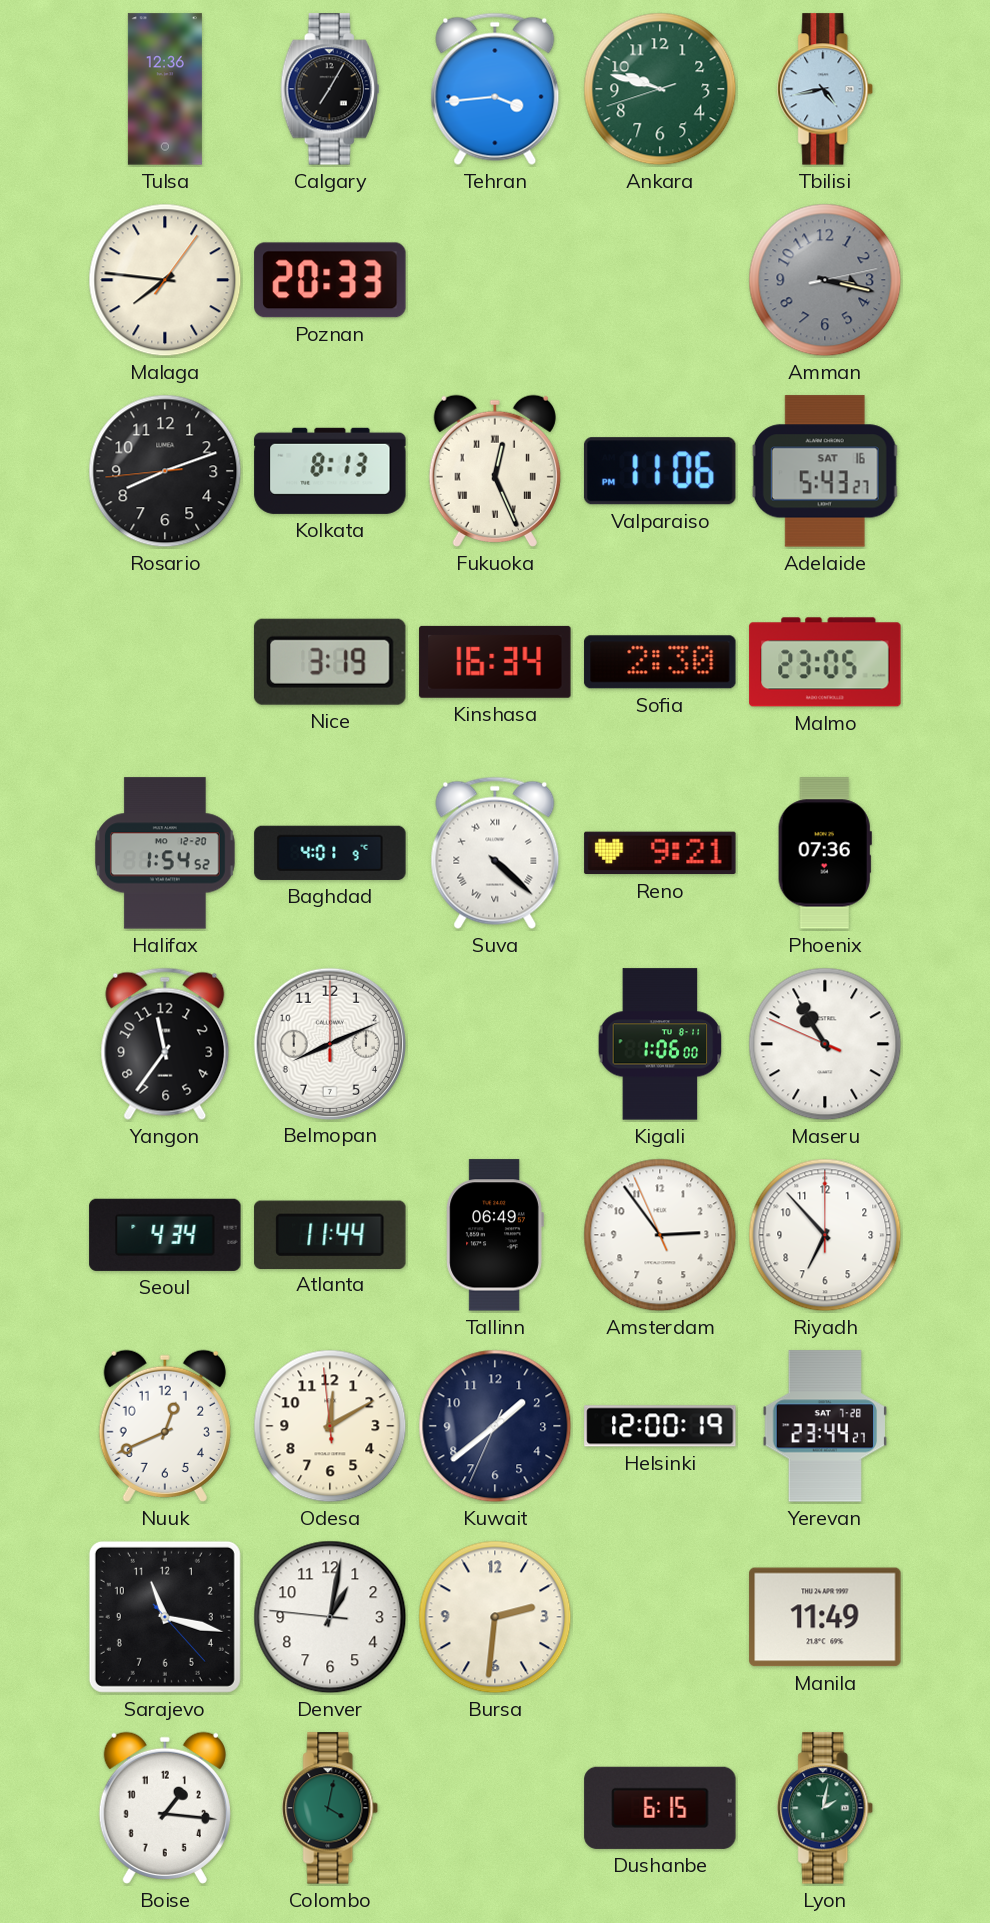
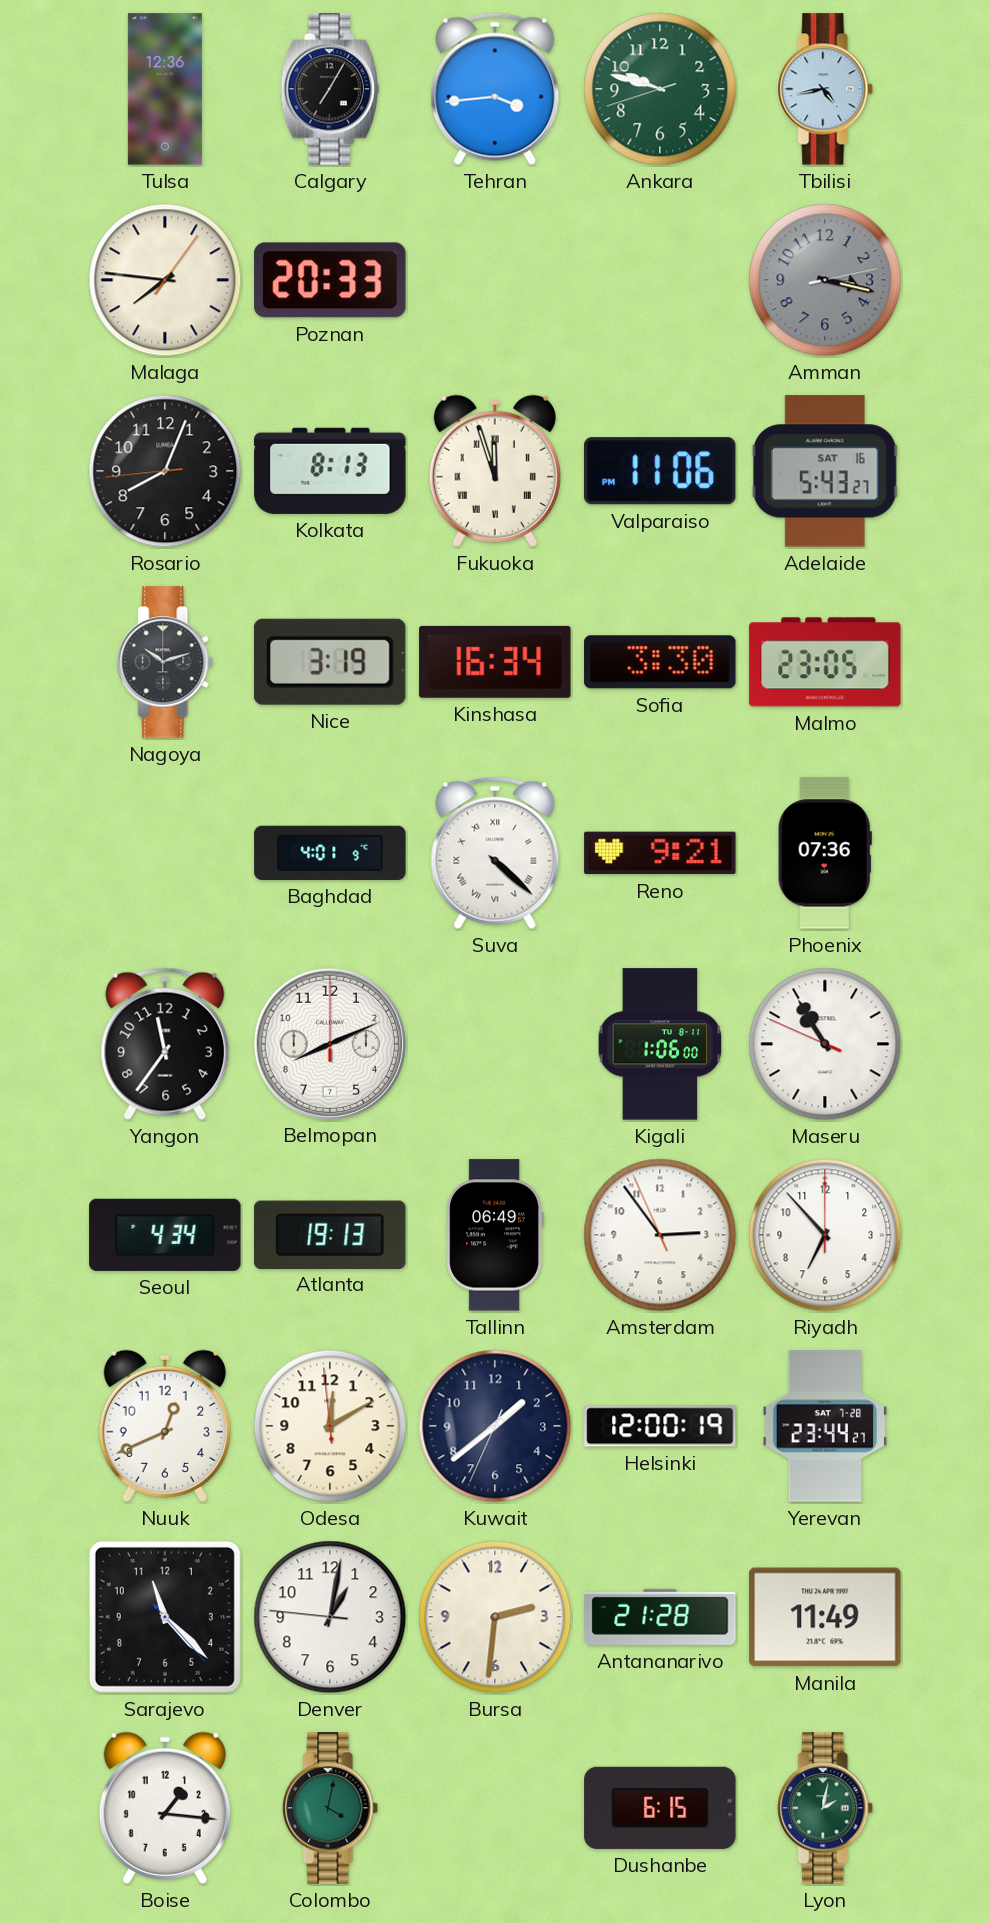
Rosario: 8:11 -> 8:03 (165, 471)
Fukuoka: 12:26 -> 11:57 (495, 471)
Nagoya: none -> 10:12 (166, 662)
Sofia: 2:30 -> 3:30 (660, 662)
Halifax: 1:54 -> none (166, 853)
Atlanta: 11:44 -> 19:13 (330, 1234)
Sarajevo: 11:17 -> 11:22 (165, 1617)
Antananarivo: none -> 21:28 (660, 1617)
